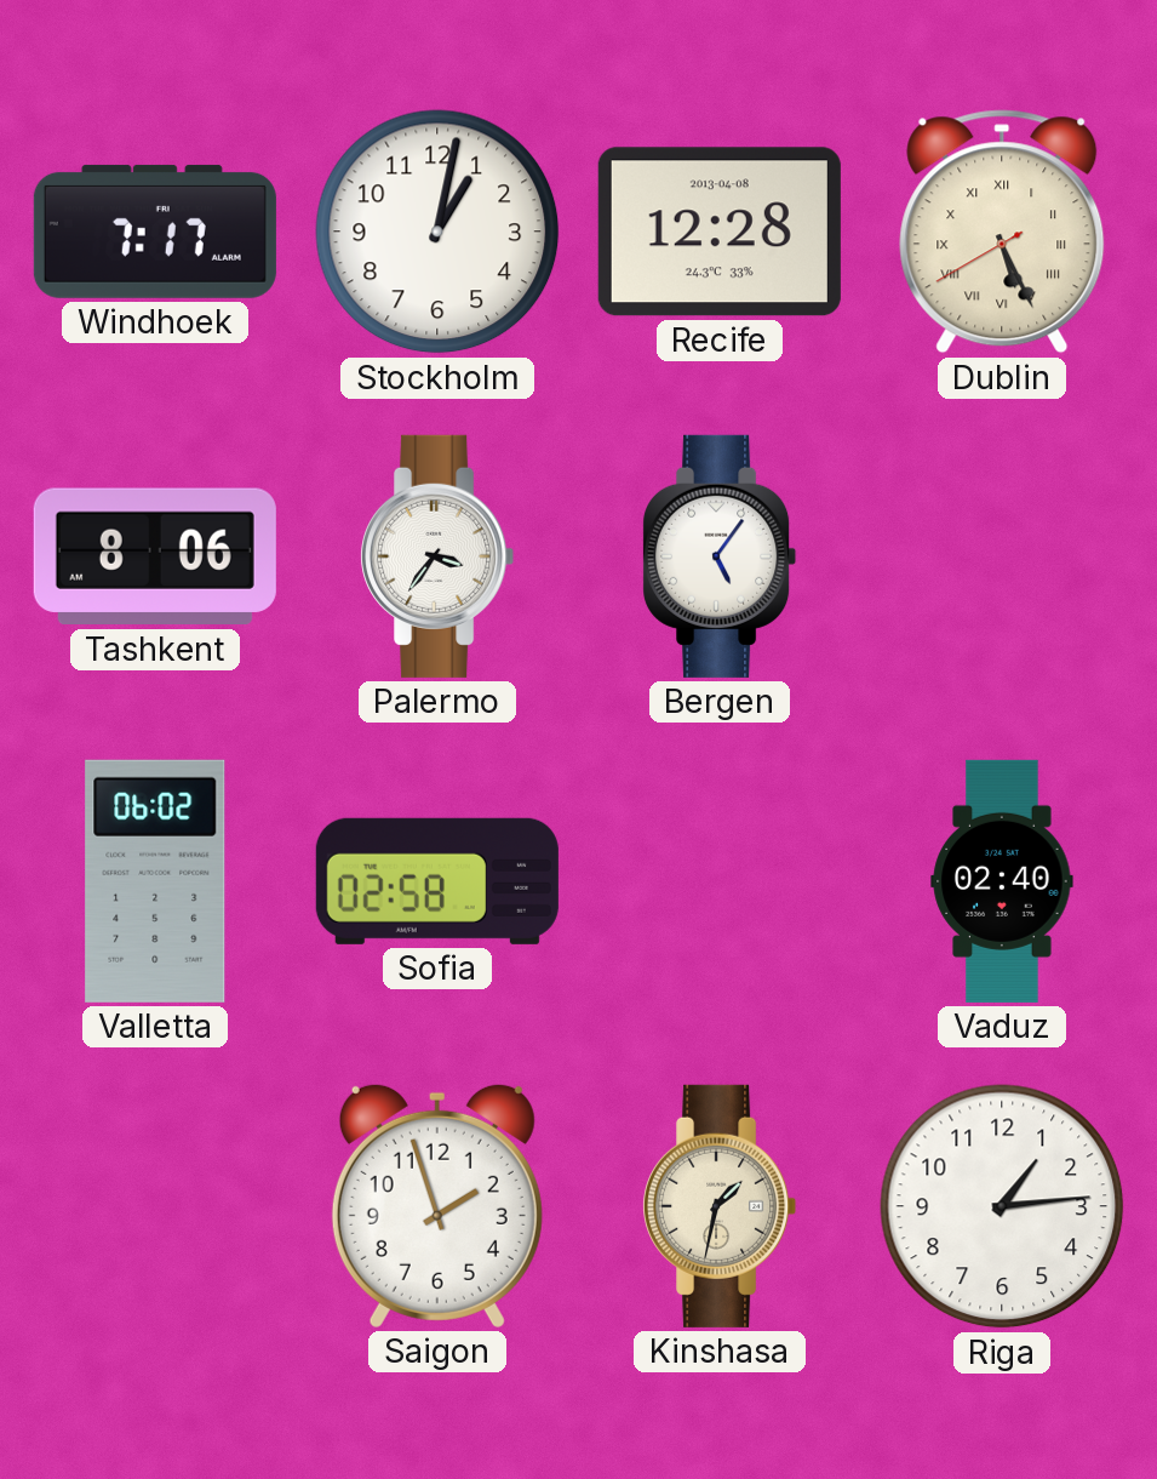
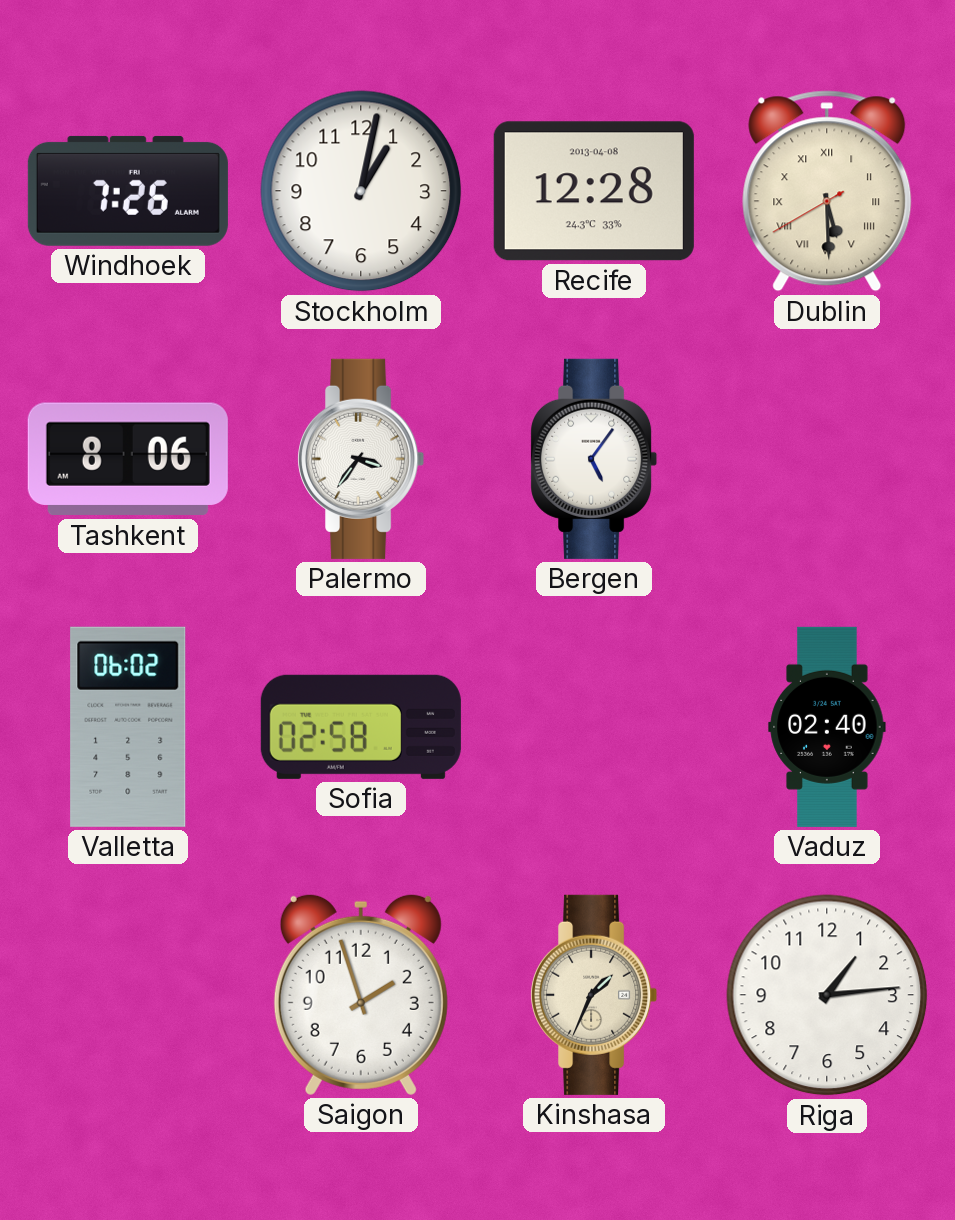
Windhoek: 7:17 -> 7:26 (128, 191)
Dublin: 5:25 -> 5:29 (827, 191)
Kinshasa: 1:32 -> 1:34 (594, 995)
